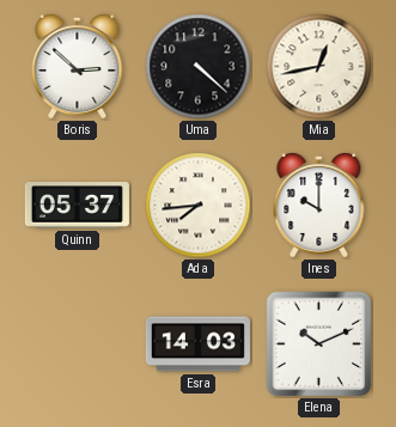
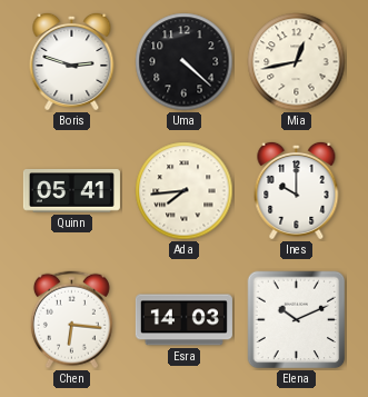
Boris: 2:52 -> 2:48 (72, 61)
Quinn: 05:37 -> 05:41 (71, 191)
Chen: none -> 6:16 (71, 320)
